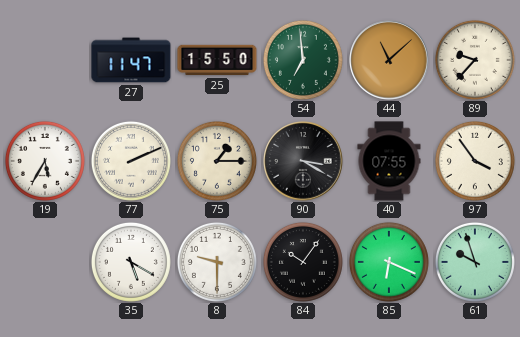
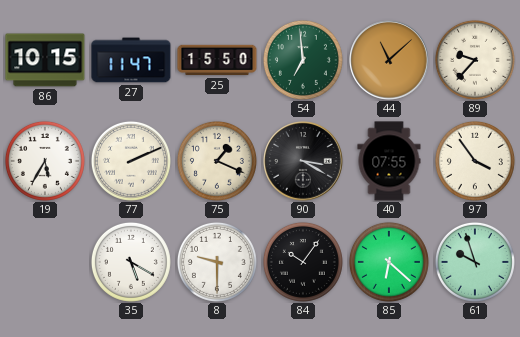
86: none -> 10:15 (45, 60)
75: 1:15 -> 1:19 (217, 161)
85: 6:19 -> 6:22 (389, 262)
